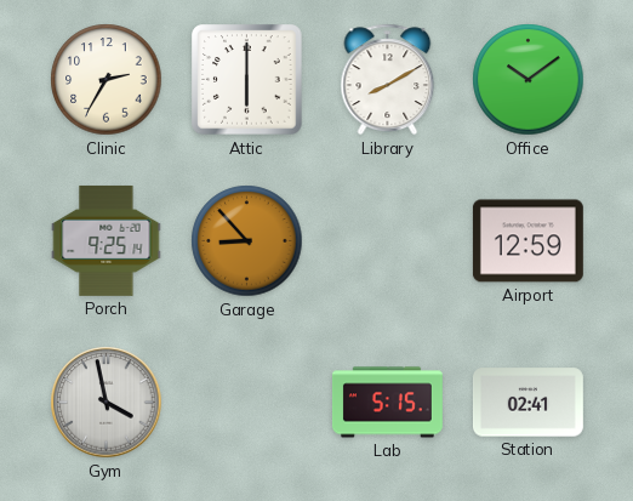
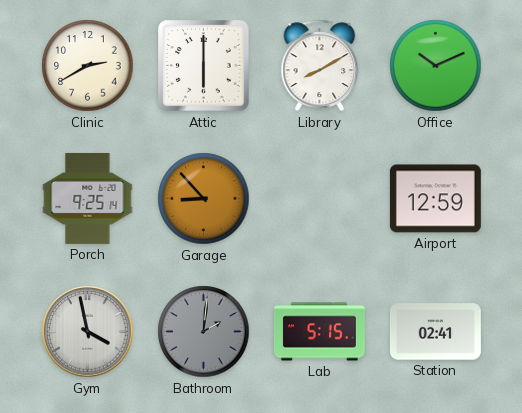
Clinic: 2:35 -> 2:40 (88, 66)
Office: 10:09 -> 10:11 (436, 66)
Bathroom: none -> 2:01 (204, 332)
